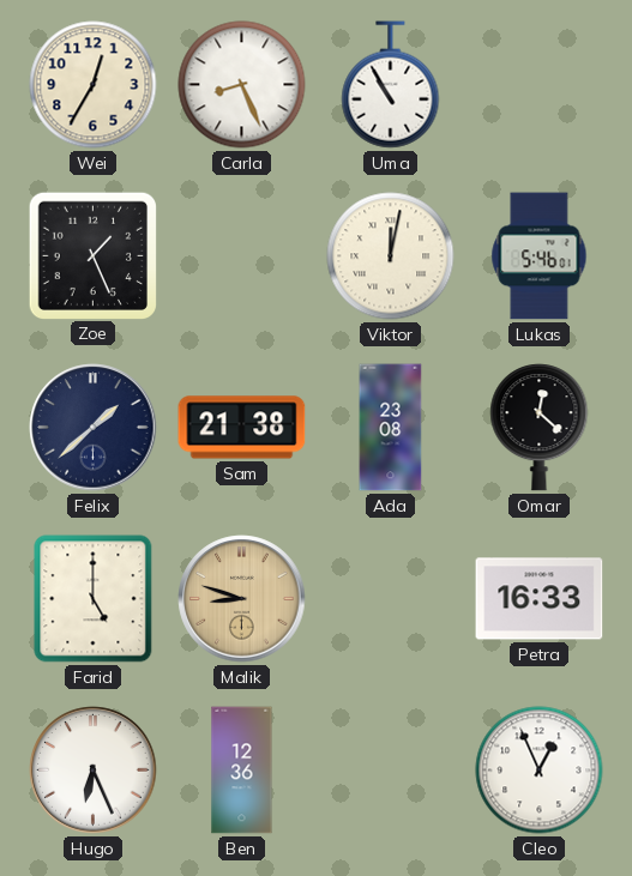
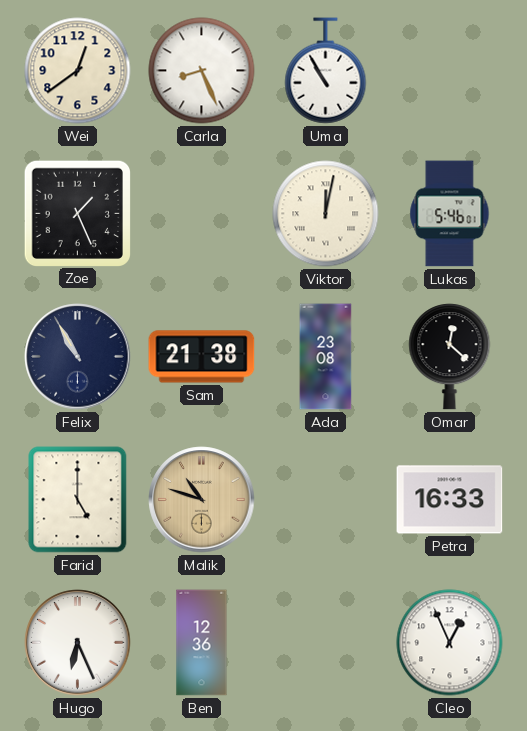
Wei: 12:35 -> 12:39 (78, 71)
Felix: 1:38 -> 10:55 (78, 357)
Malik: 8:48 -> 10:48 (202, 500)
